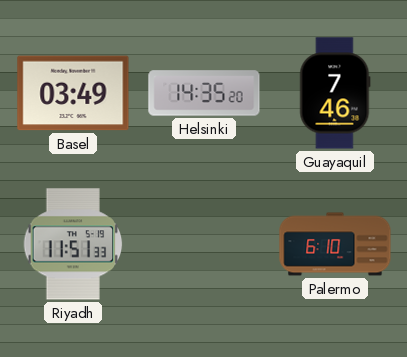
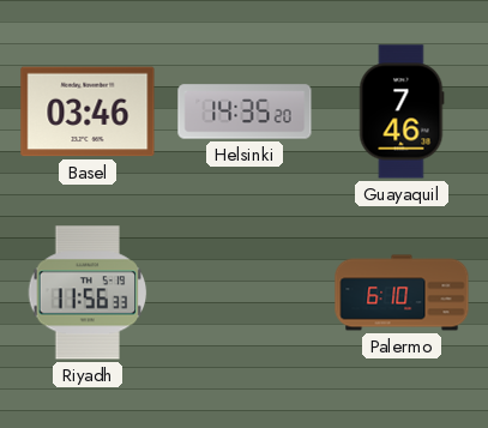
Basel: 03:49 -> 03:46 (88, 111)
Riyadh: 11:51 -> 11:56 (88, 293)
